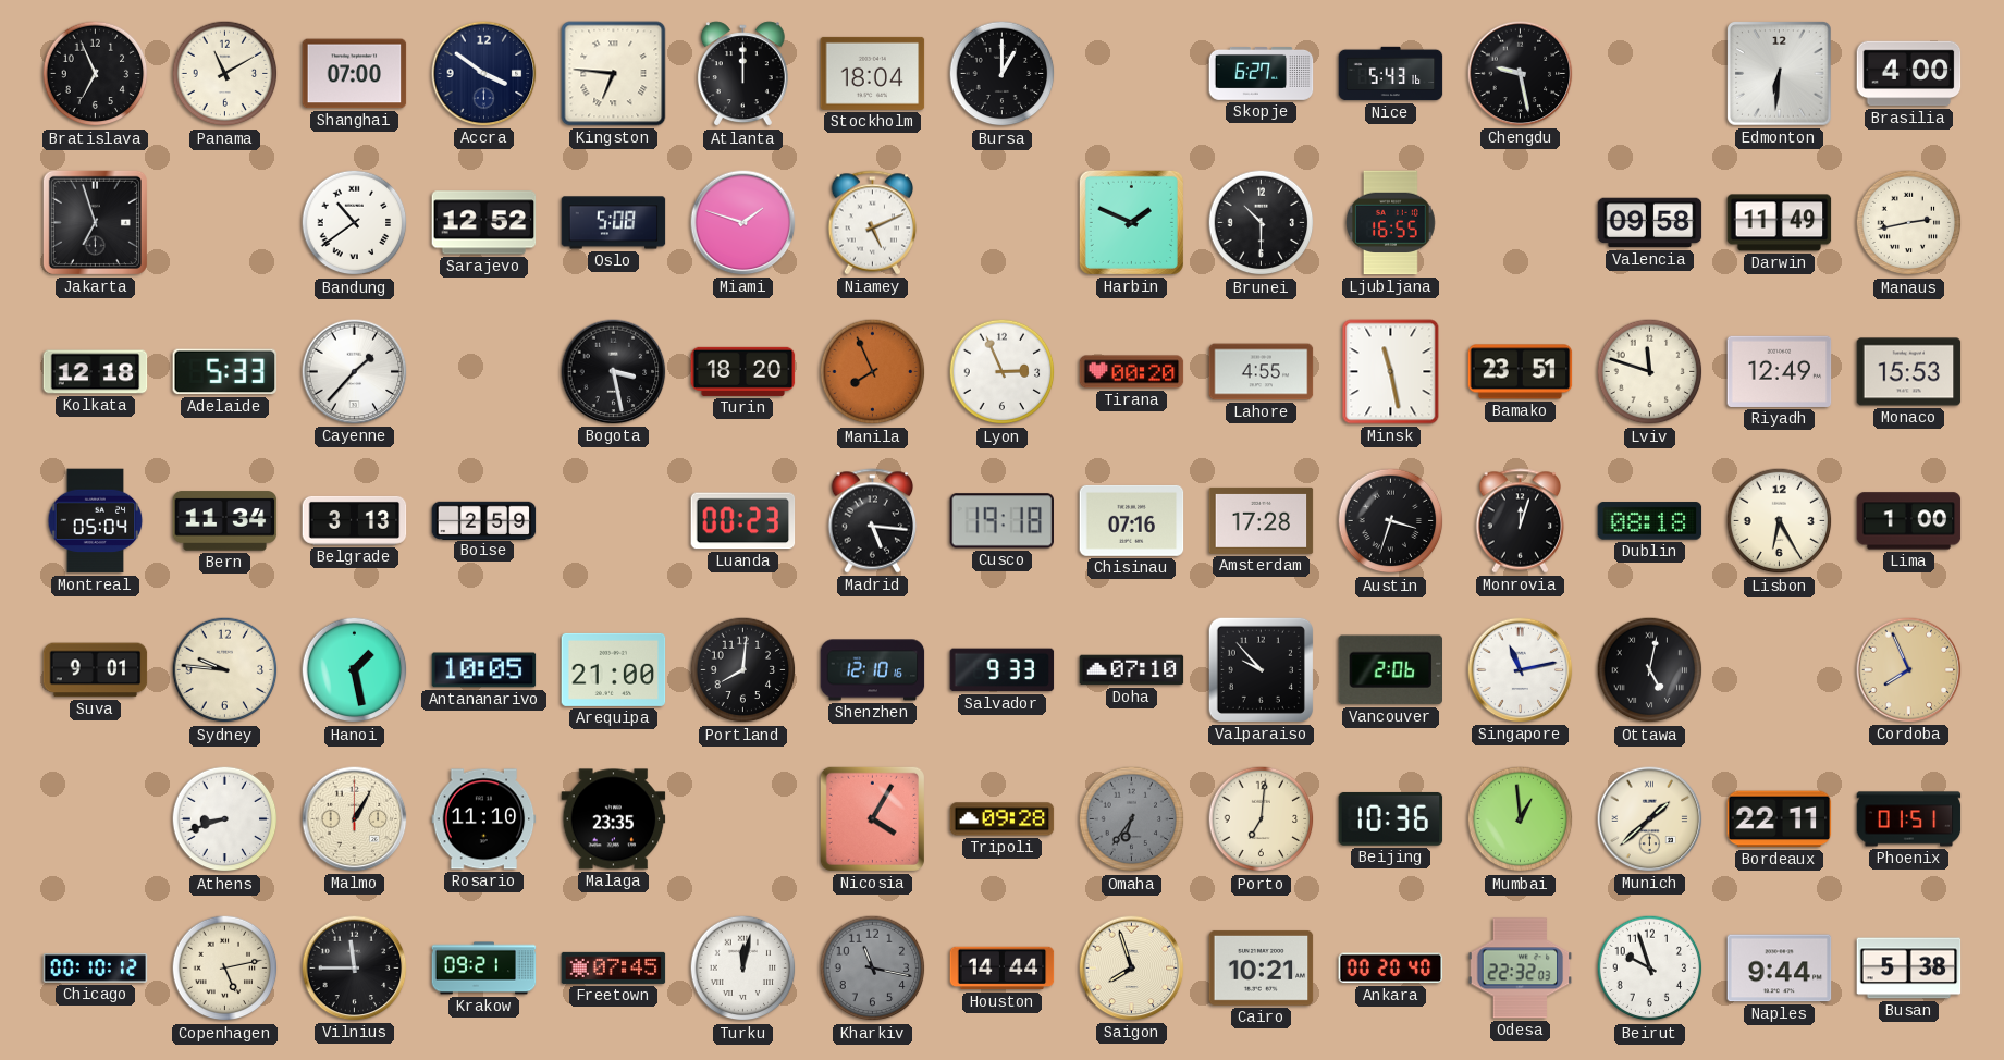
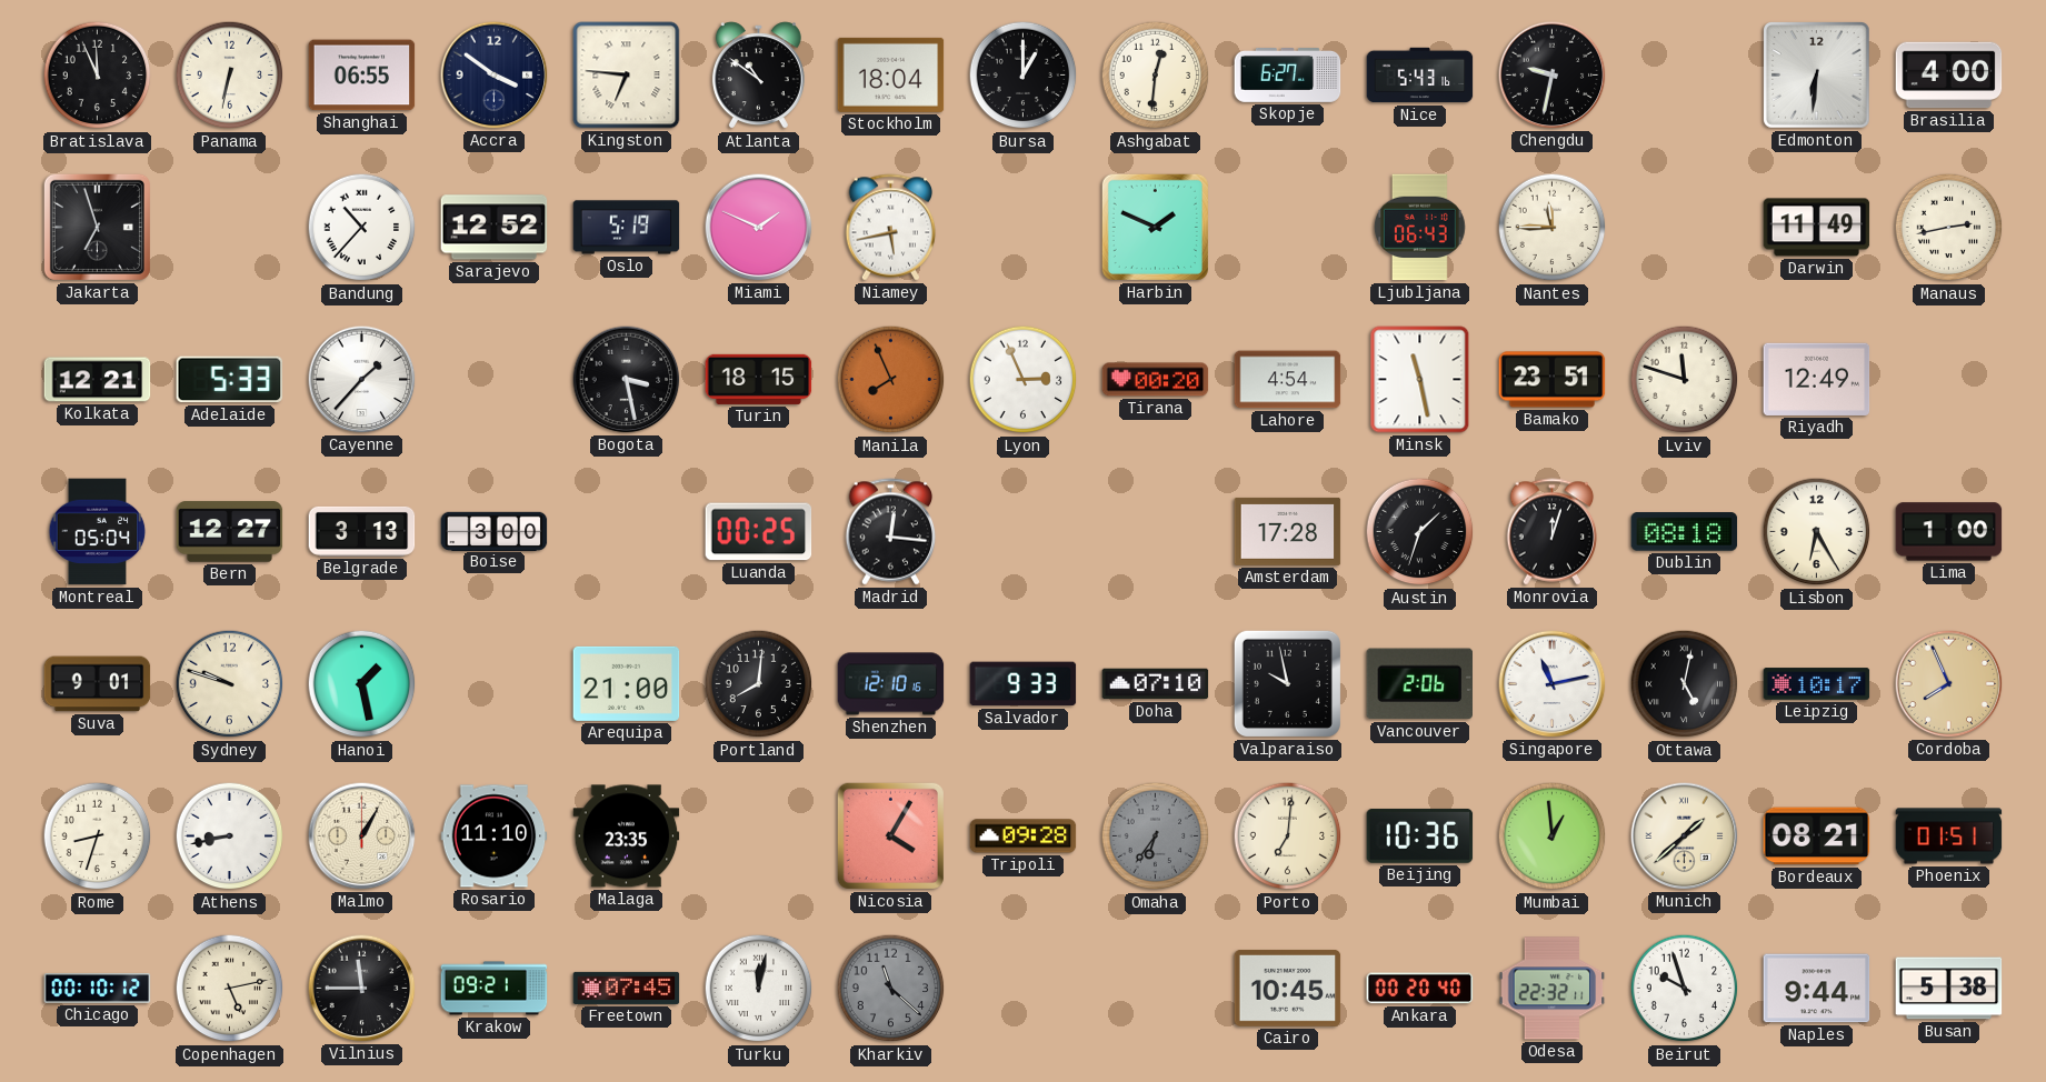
Bratislava: 6:56 -> 11:56 (98, 76)
Panama: 11:10 -> 6:32 (230, 76)
Shanghai: 07:00 -> 06:55 (362, 76)
Atlanta: 12:00 -> 10:51 (758, 76)
Ashgabat: none -> 12:31 (1156, 76)
Chengdu: 9:28 -> 9:32 (1553, 76)
Bandung: 10:39 -> 10:37 (362, 228)
Oslo: 5:08 -> 5:19 (627, 228)
Miami: 1:48 -> 1:49 (759, 228)
Niamey: 5:11 -> 5:43 (891, 228)
Brunei: 10:30 -> none (1262, 223)
Ljubljana: 16:55 -> 06:43 (1419, 228)
Nantes: none -> 11:45 (1553, 228)
Valencia: 09:58 -> none (1650, 223)
Kolkata: 12:18 -> 12:21 (98, 380)
Turin: 18:20 -> 18:15 (759, 379)
Lahore: 4:55 -> 4:54 (1288, 380)
Monaco: 15:53 -> none (1909, 372)
Bern: 11:34 -> 12:27 (230, 532)
Boise: 2:59 -> 3:00 (495, 531)
Luanda: 00:23 -> 00:25 (759, 532)
Madrid: 5:16 -> 12:16 (891, 532)
Cusco: 19:18 -> none (1003, 521)
Chisinau: 07:16 -> none (1132, 520)
Austin: 3:33 -> 1:33 (1420, 532)
Sydney: 9:46 -> 9:48 (230, 684)
Antananarivo: 10:05 -> none (484, 670)
Valparaiso: 9:53 -> 9:58 (1287, 683)
Leipzig: none -> 10:17 (1817, 684)
Rome: none -> 8:33 (98, 836)
Athens: 8:42 -> 8:43 (230, 836)
Bordeaux: 22:11 -> 08:21 (1817, 836)
Kharkiv: 11:17 -> 11:22 (891, 989)
Houston: 14:44 -> none (1003, 969)
Saigon: 7:57 -> none (1132, 969)
Cairo: 10:21 -> 10:45 (1288, 988)
Odesa: 22:32:03 -> 22:32:11 (1553, 989)
